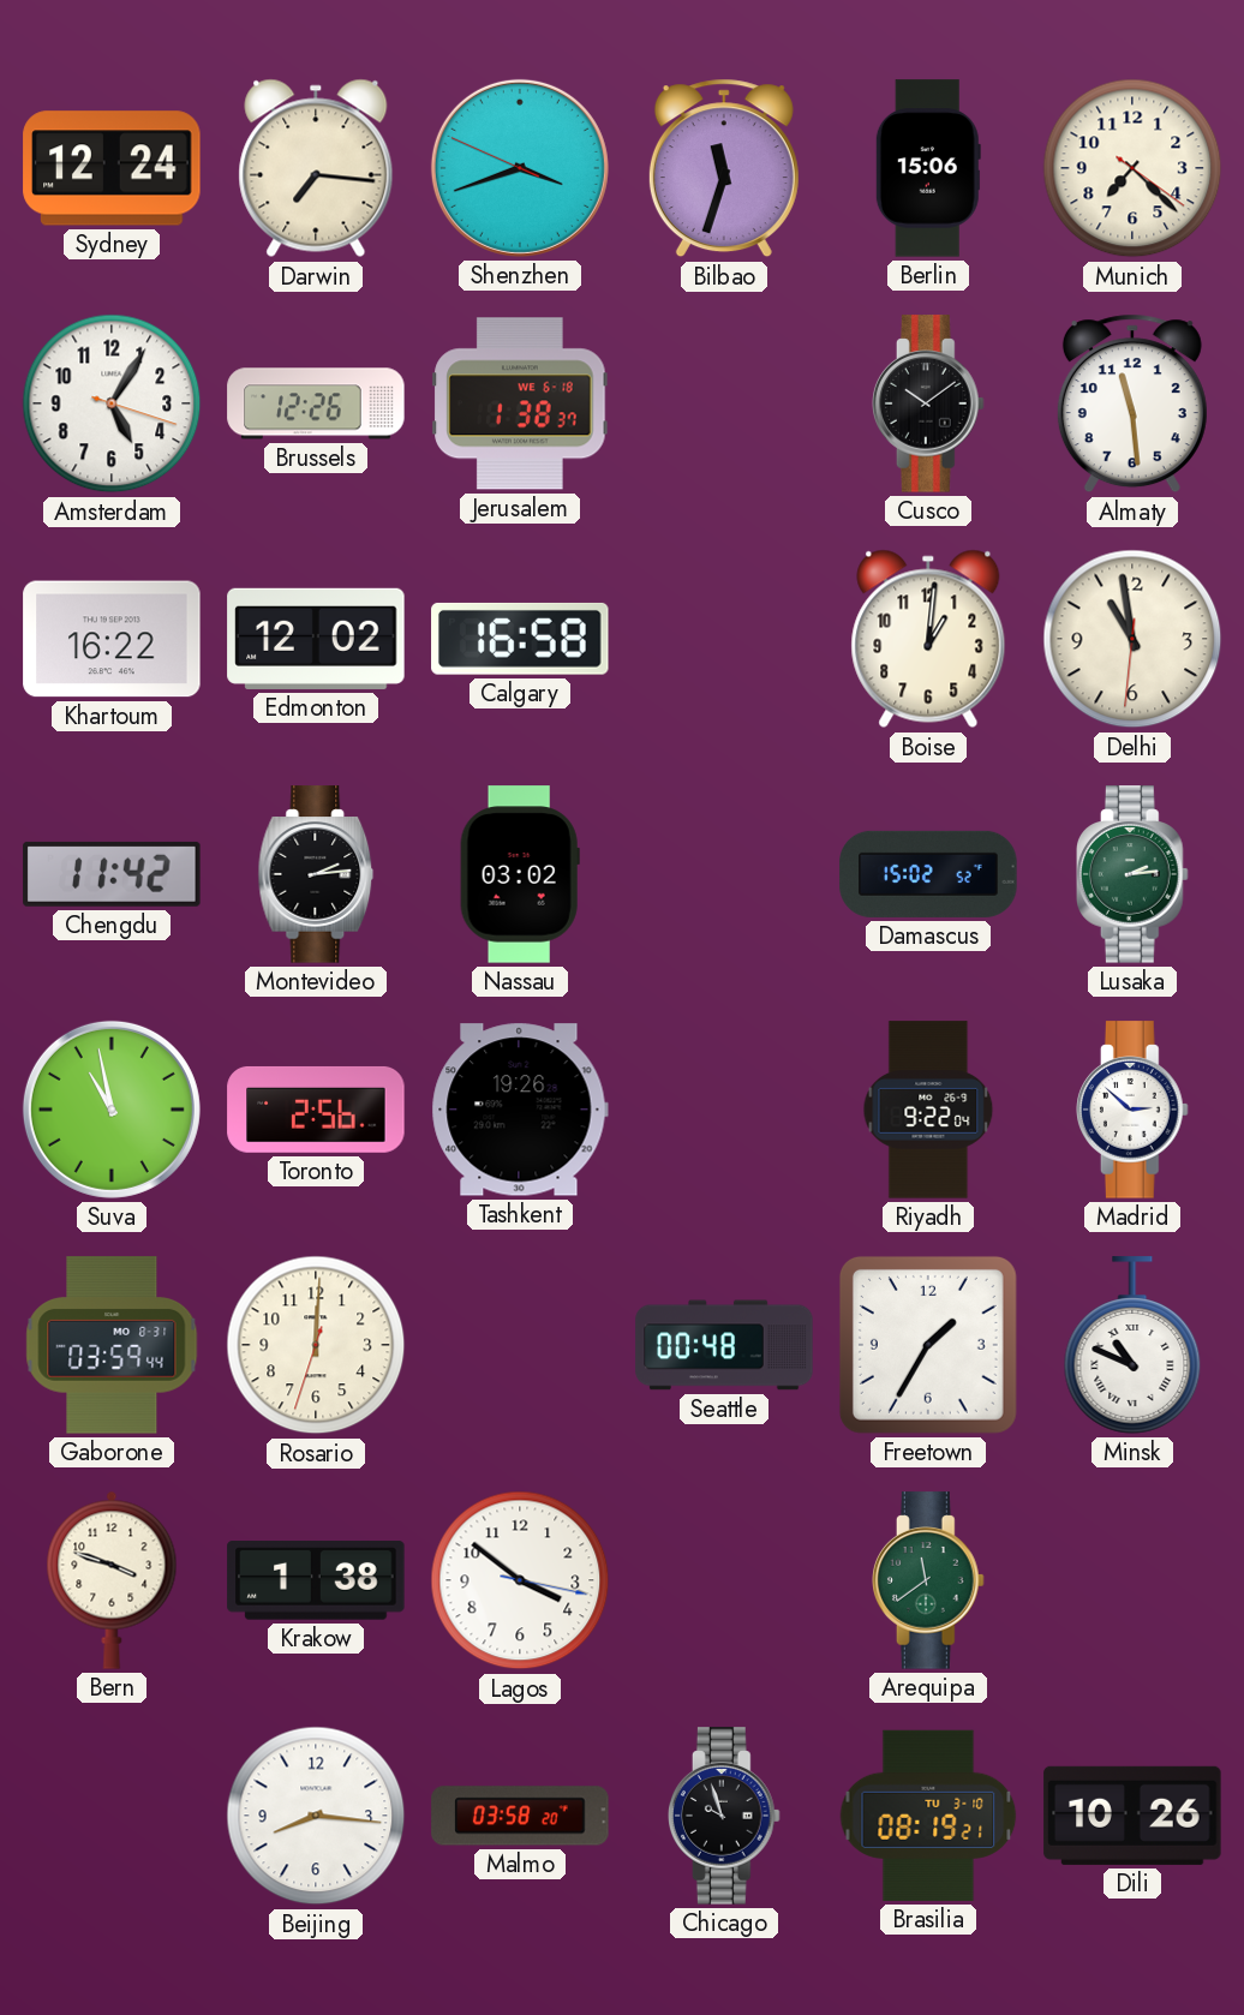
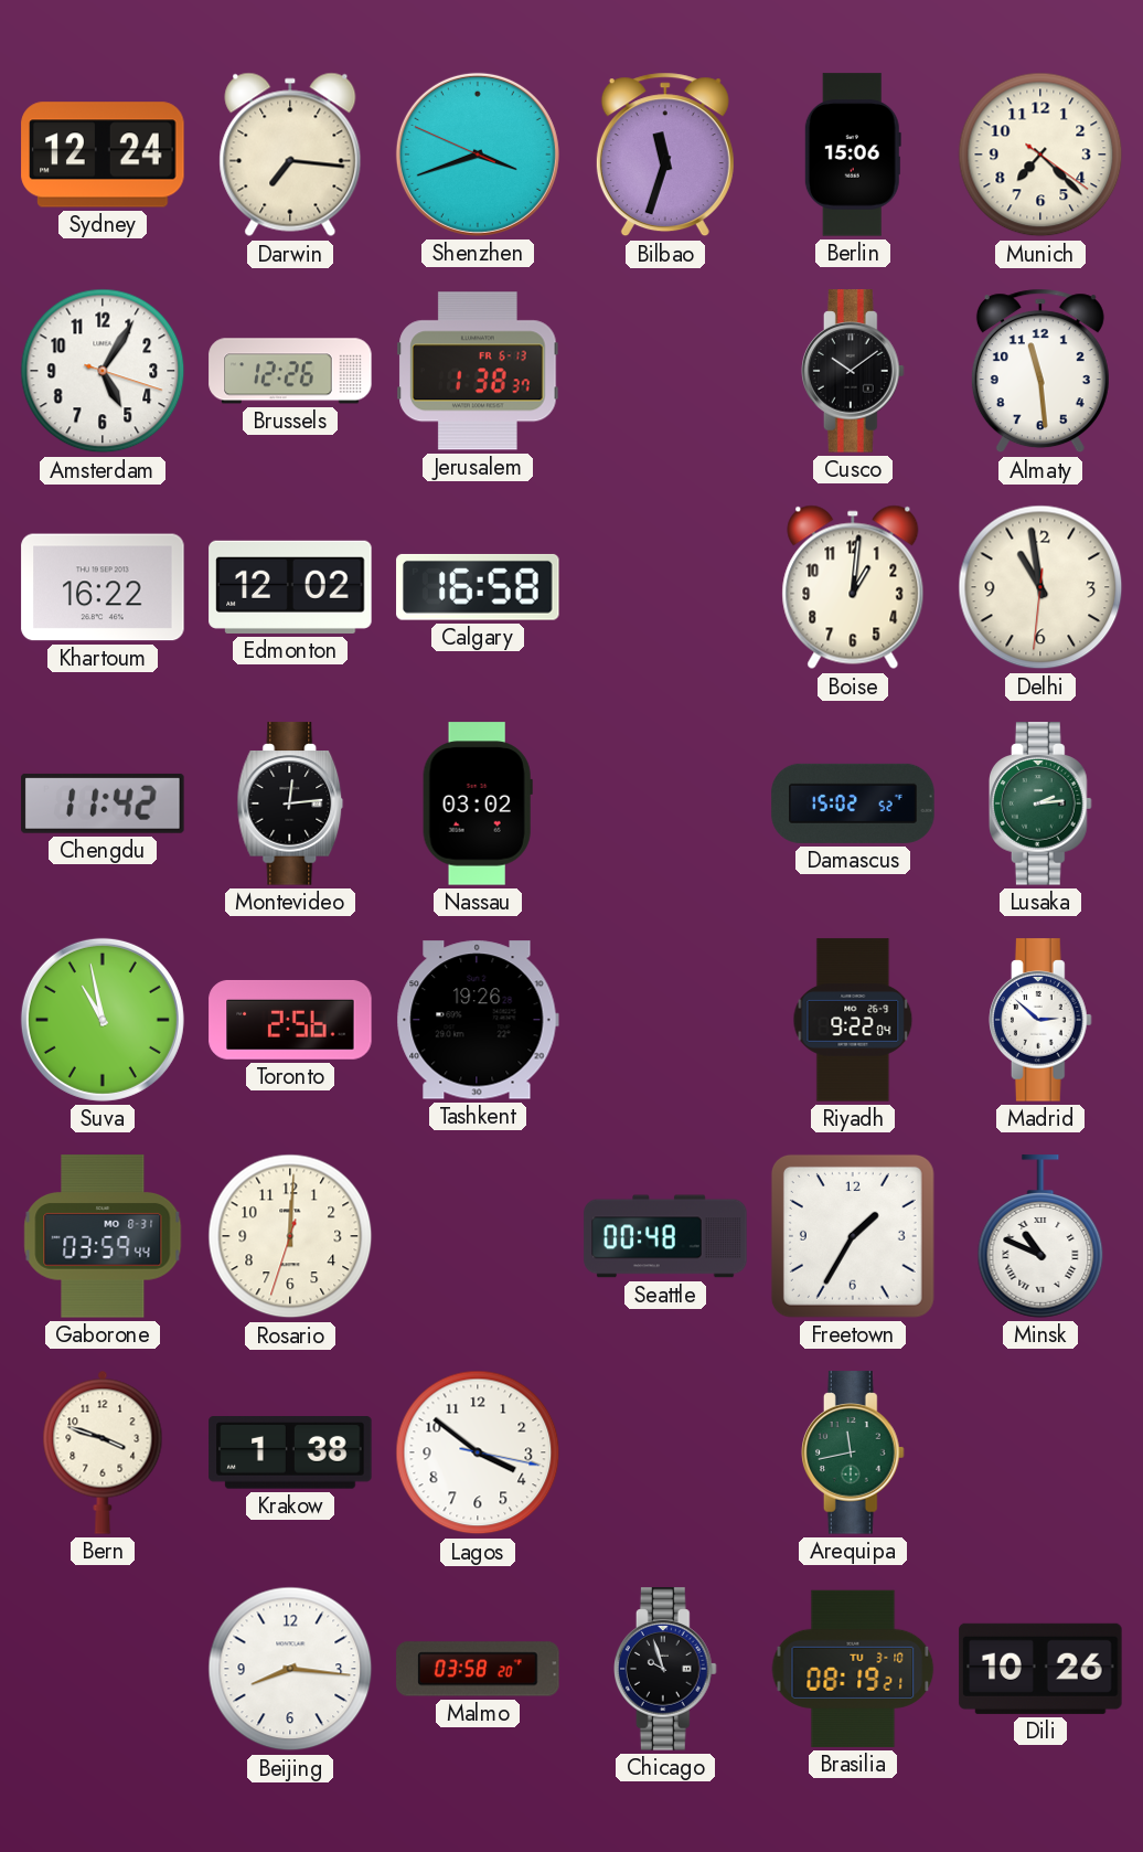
Jerusalem date: WE 6-18 -> FR 6-13 (478, 371)
Montevideo: 2:14 -> 12:14 (290, 803)
Arequipa: 11:39 -> 11:43 (854, 1452)
